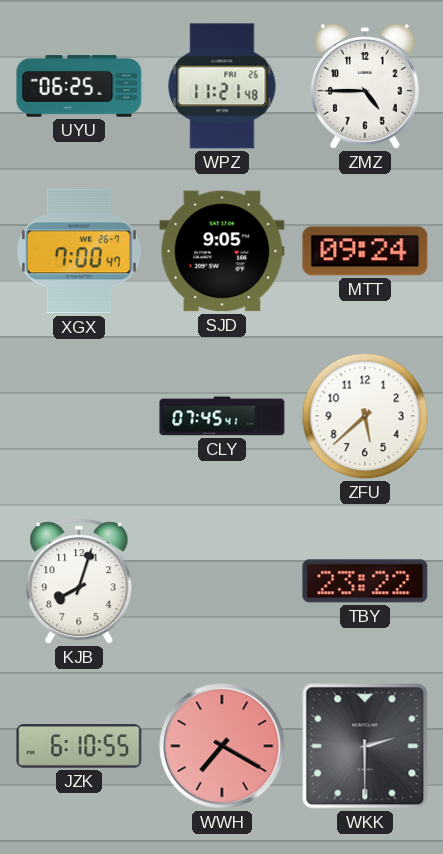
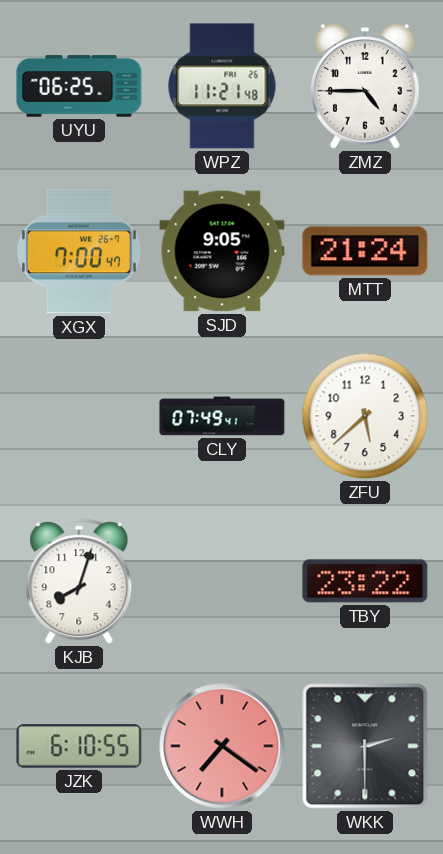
MTT: 09:24 -> 21:24 (365, 251)
CLY: 07:45 -> 07:49 (222, 416)
WWH: 7:20 -> 7:21 (222, 746)
